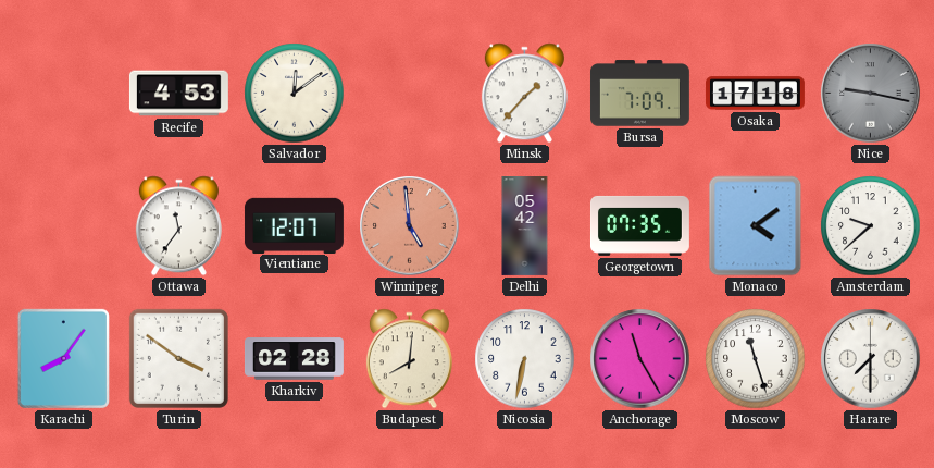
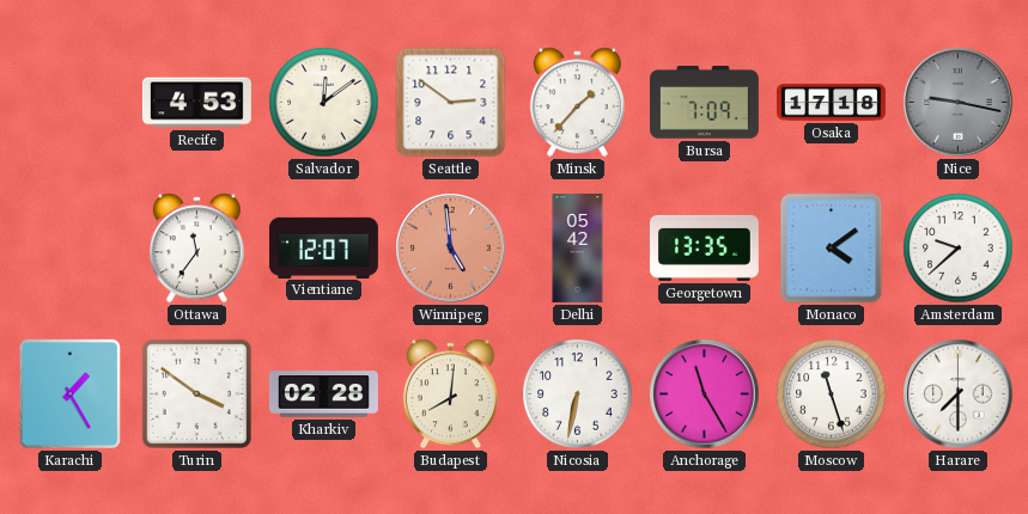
Seattle: none -> 2:51 (451, 103)
Georgetown: 07:35 -> 13:35 (704, 247)
Karachi: 8:06 -> 1:25 (69, 393)
